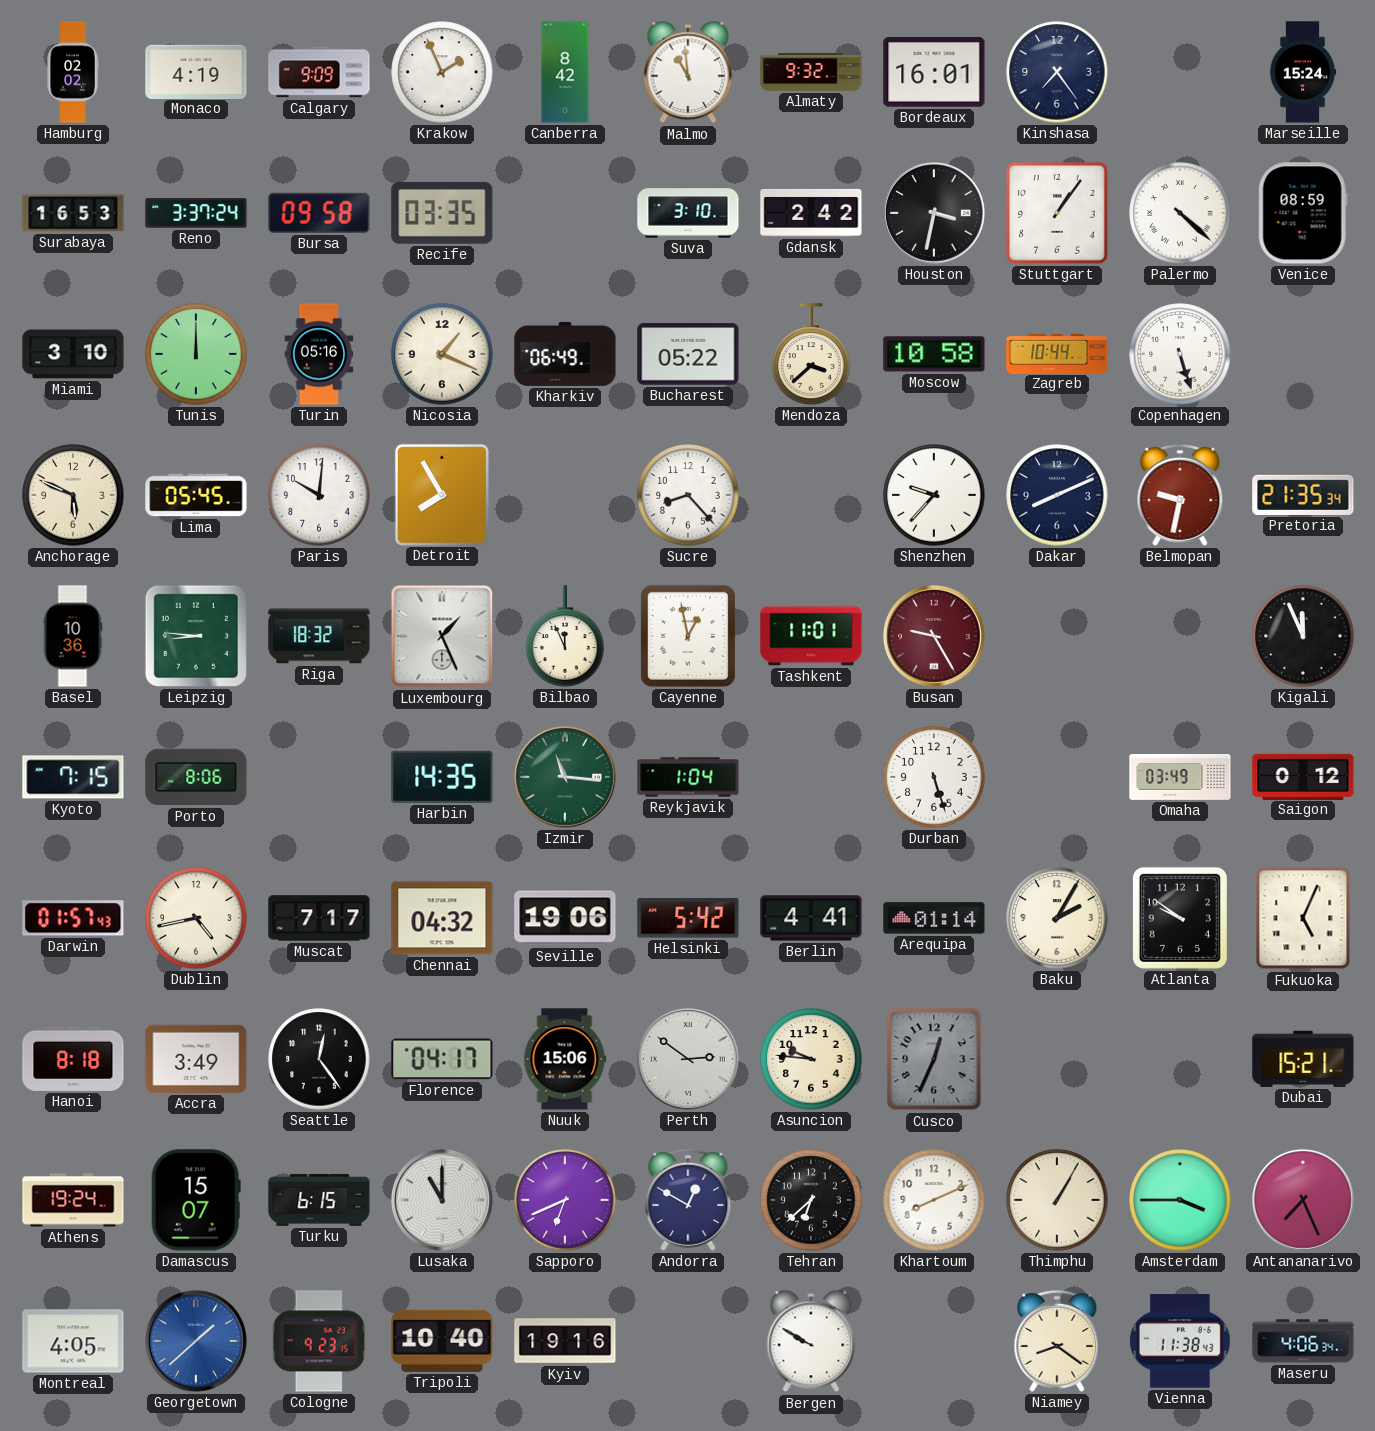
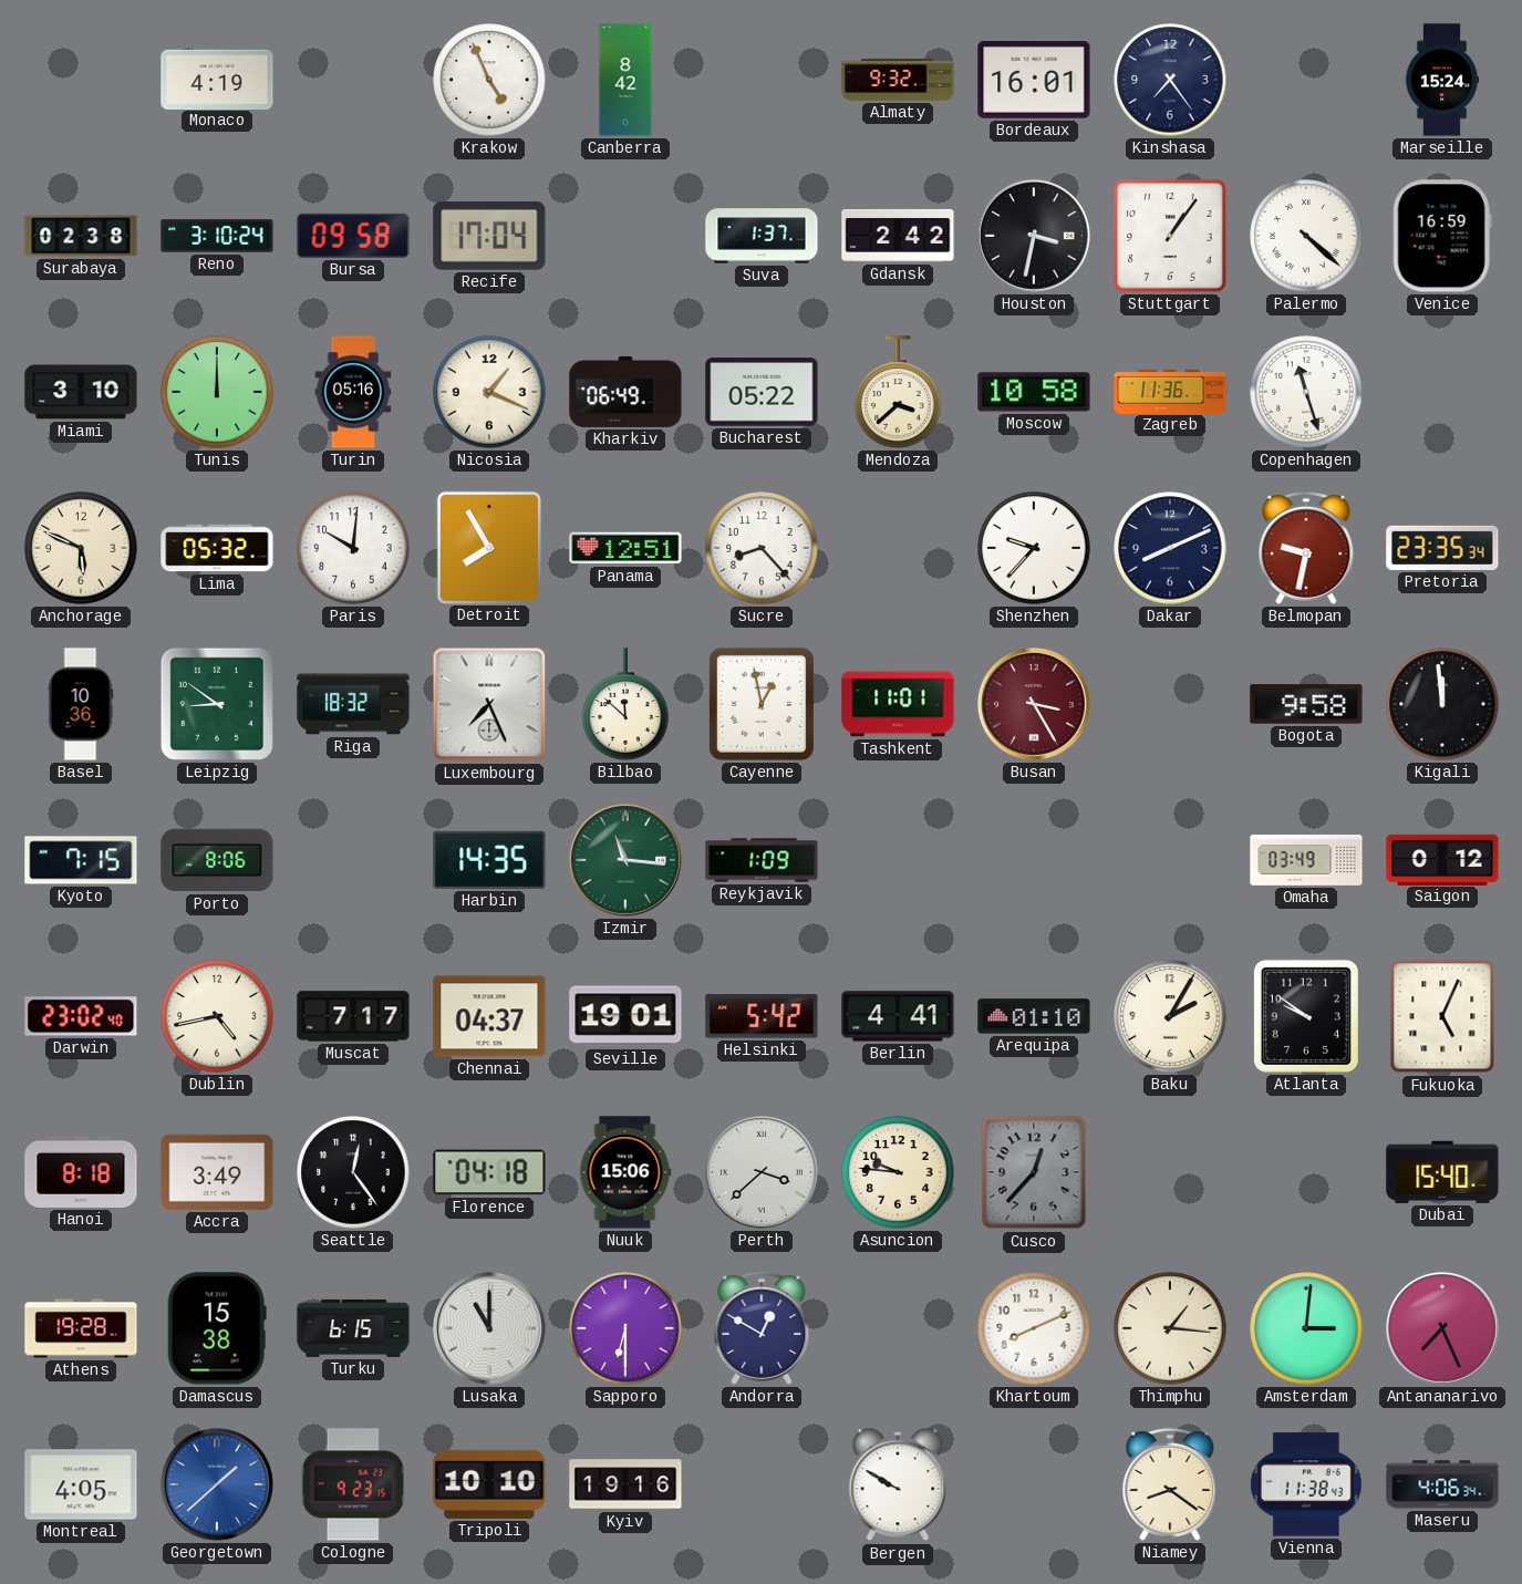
Hamburg: 02:02 -> none (73, 72)
Calgary: 9:09 -> none (319, 72)
Krakow: 1:56 -> 4:56 (489, 80)
Malmo: 10:59 -> none (688, 72)
Surabaya: 16:53 -> 02:38 (81, 236)
Reno: 3:37 -> 3:10 (217, 236)
Recife: 03:35 -> 17:04 (489, 236)
Suva: 3:10 -> 1:37 (762, 236)
Venice: 08:59 -> 16:59 (1442, 236)
Zagreb: 10:44 -> 11:36 (1170, 391)
Copenhagen: 5:27 -> 11:27 (1306, 392)
Lima: 05:45 -> 05:32 (217, 548)
Panama: none -> 12:51 (625, 548)
Pretoria: 21:35 -> 23:35 (1442, 548)
Leipzig: 8:46 -> 8:51 (217, 704)
Luxembourg: 1:26 -> 7:26 (489, 704)
Bilbao: 11:56 -> 11:52 (625, 704)
Busan: 9:25 -> 3:25 (1034, 704)
Bogota: none -> 9:58 (1306, 704)
Kigali: 11:56 -> 11:59 (1442, 704)
Reykjavik: 1:04 -> 1:09 (762, 860)
Durban: 5:27 -> none (934, 777)
Darwin: 01:57 -> 23:02 (81, 1016)
Chennai: 04:32 -> 04:37 (489, 1016)
Seville: 19:06 -> 19:01 (625, 1016)
Arequipa: 01:14 -> 01:10 (1034, 1016)
Florence: 04:17 -> 04:18 (489, 1172)
Perth: 2:51 -> 3:38 (762, 1172)
Cusco: 12:34 -> 12:37 (1034, 1172)
Dubai: 15:21 -> 15:40 (1442, 1172)
Athens: 19:24 -> 19:28 (81, 1328)
Damascus: 15:07 -> 15:38 (217, 1328)
Sapporo: 6:41 -> 6:30 (625, 1328)
Tehran: 6:38 -> none (811, 1200)
Thimphu: 1:05 -> 1:16 (1170, 1328)
Amsterdam: 3:45 -> 3:01 (1306, 1328)
Tripoli: 10:40 -> 10:10 (489, 1484)
